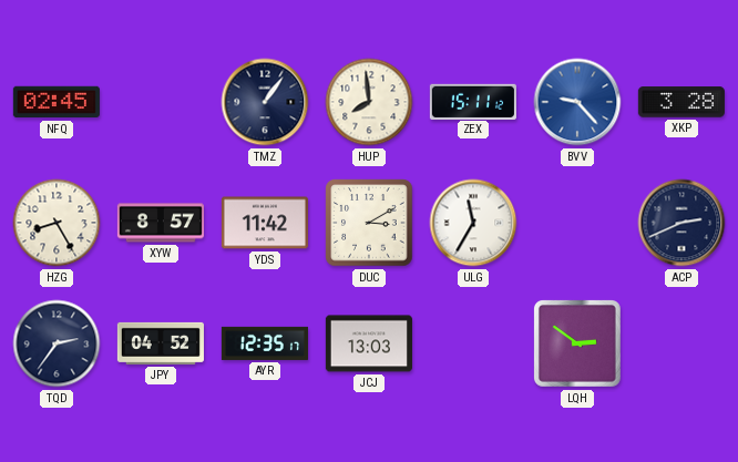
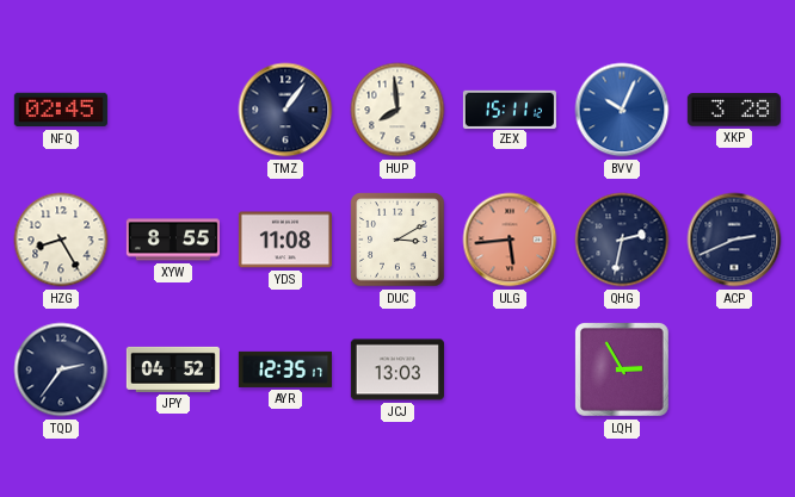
BVV: 9:23 -> 10:04 (622, 110)
XYW: 8:57 -> 8:55 (173, 240)
YDS: 11:42 -> 11:08 (285, 240)
ULG: 11:35 -> 5:44 (510, 240)
ULG dial: white -> salmon (510, 240)
QHG: none -> 2:32 (622, 240)
LQH: 2:51 -> 2:55 (622, 369)
